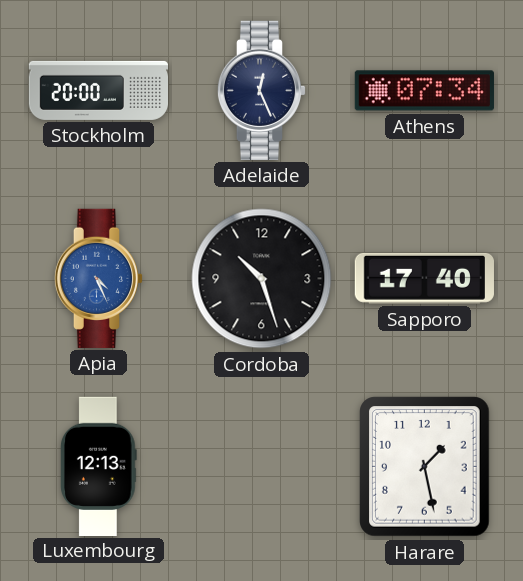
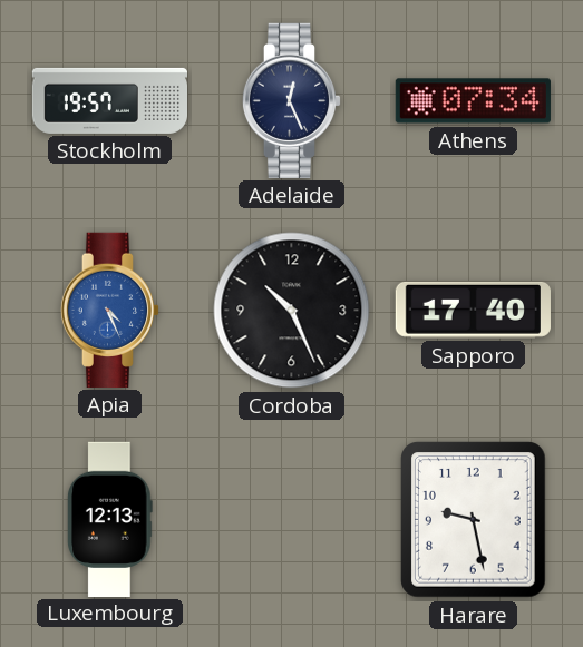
Stockholm: 20:00 -> 19:57 (110, 100)
Cordoba: 10:27 -> 10:26 (292, 311)
Harare: 1:28 -> 9:28 (474, 520)
